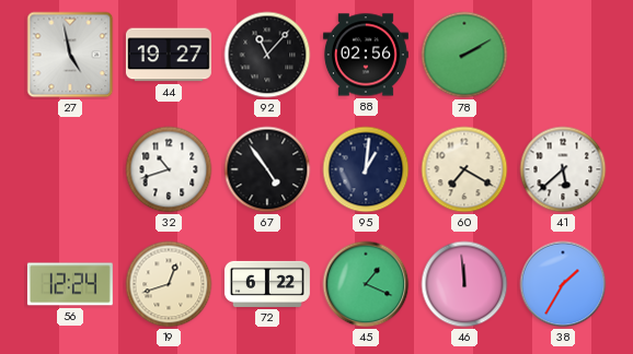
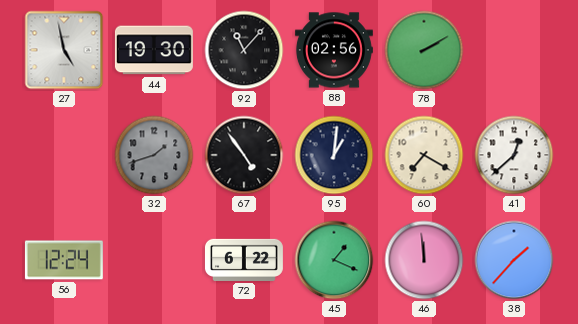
44: 19:27 -> 19:30 (154, 50)
32: 10:42 -> 1:42 (154, 155)
32 dial: white -> grey (154, 155)
41: 5:38 -> 12:38 (514, 155)
19: 12:42 -> none (169, 284)
38: 1:35 -> 1:37 (514, 260)
